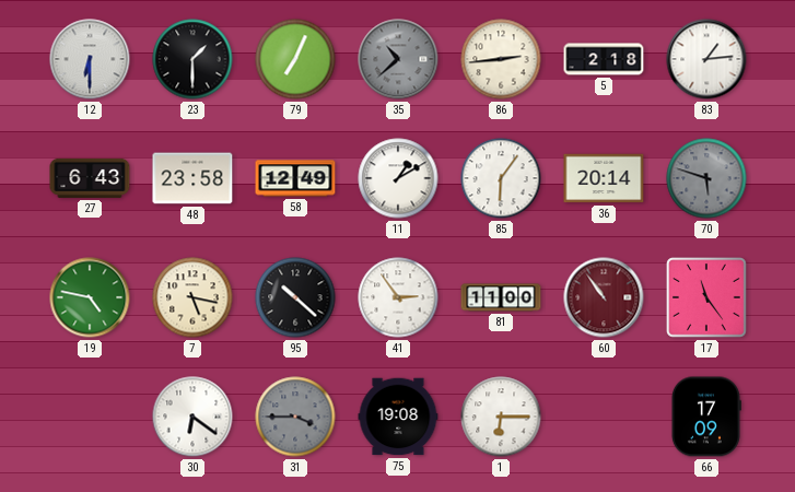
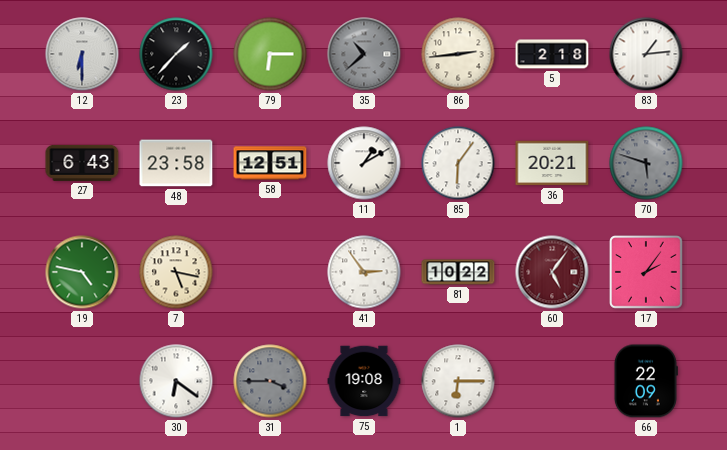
23: 1:30 -> 1:37 (176, 54)
79: 7:04 -> 6:15 (270, 54)
58: 12:49 -> 12:51 (270, 163)
36: 20:14 -> 20:21 (552, 163)
95: 10:22 -> none (295, 297)
81: 11:00 -> 10:22 (458, 272)
60: 10:54 -> 5:06 (552, 272)
17: 11:24 -> 2:06 (646, 273)
66: 17:09 -> 22:09 (645, 381)
